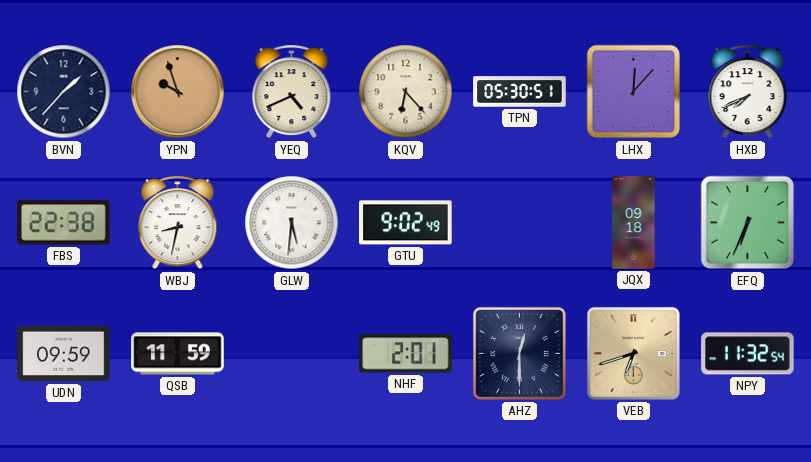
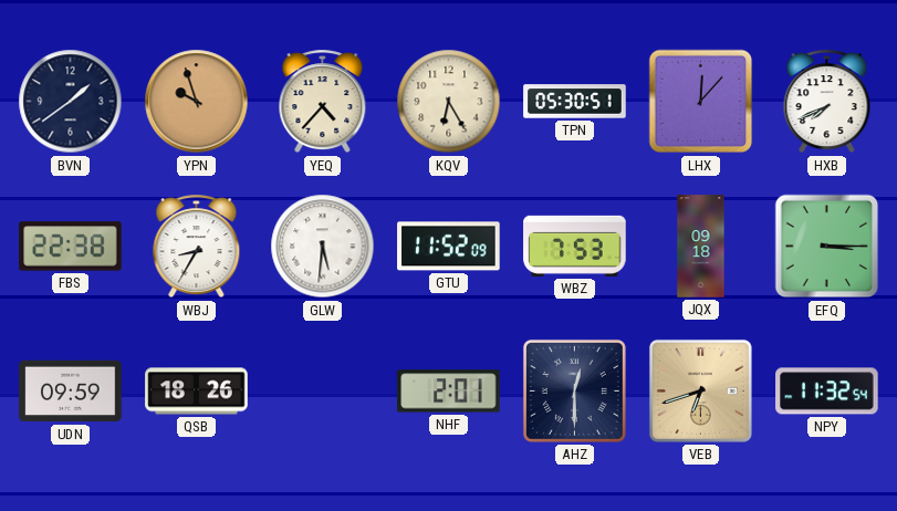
BVN: 1:37 -> 1:39 (71, 102)
YEQ: 4:41 -> 4:37 (323, 102)
KQV: 6:23 -> 6:25 (449, 102)
WBJ: 8:32 -> 8:35 (197, 247)
GTU: 9:02 -> 11:52 (449, 247)
WBZ: none -> 7:53 (575, 246)
EFQ: 6:34 -> 3:15 (827, 247)
QSB: 11:59 -> 18:26 (197, 392)
